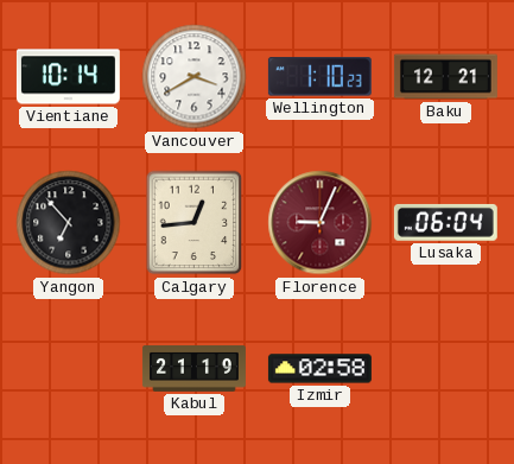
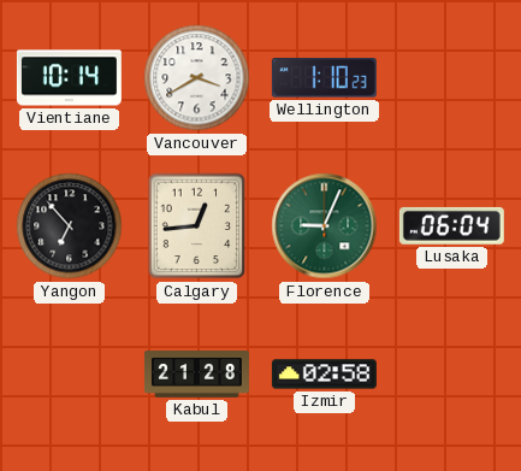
Baku: 12:21 -> none (445, 77)
Florence dial: burgundy -> green (325, 226)
Kabul: 21:19 -> 21:28 (196, 375)
